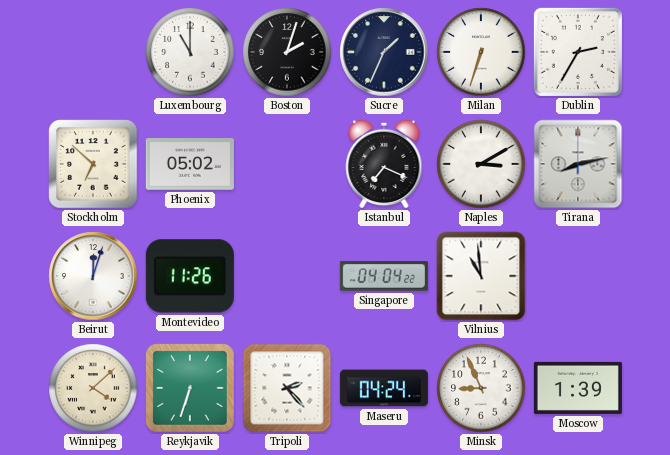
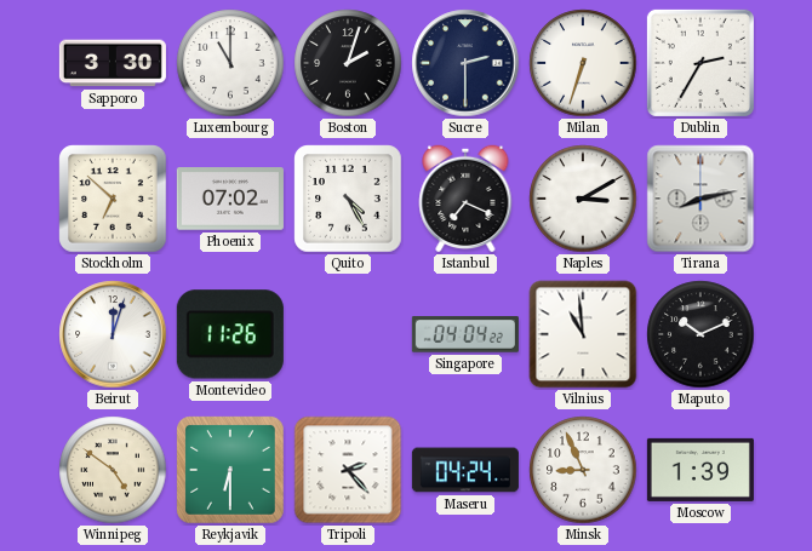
Sapporo: none -> 3:30 (113, 63)
Sucre: 1:34 -> 2:30 (465, 63)
Phoenix: 05:02 -> 07:02 (230, 199)
Quito: none -> 4:25 (348, 199)
Maputo: none -> 10:11 (701, 334)
Winnipeg: 4:08 -> 4:51 (113, 470)
Reykjavik: 6:33 -> 6:30 (230, 470)
